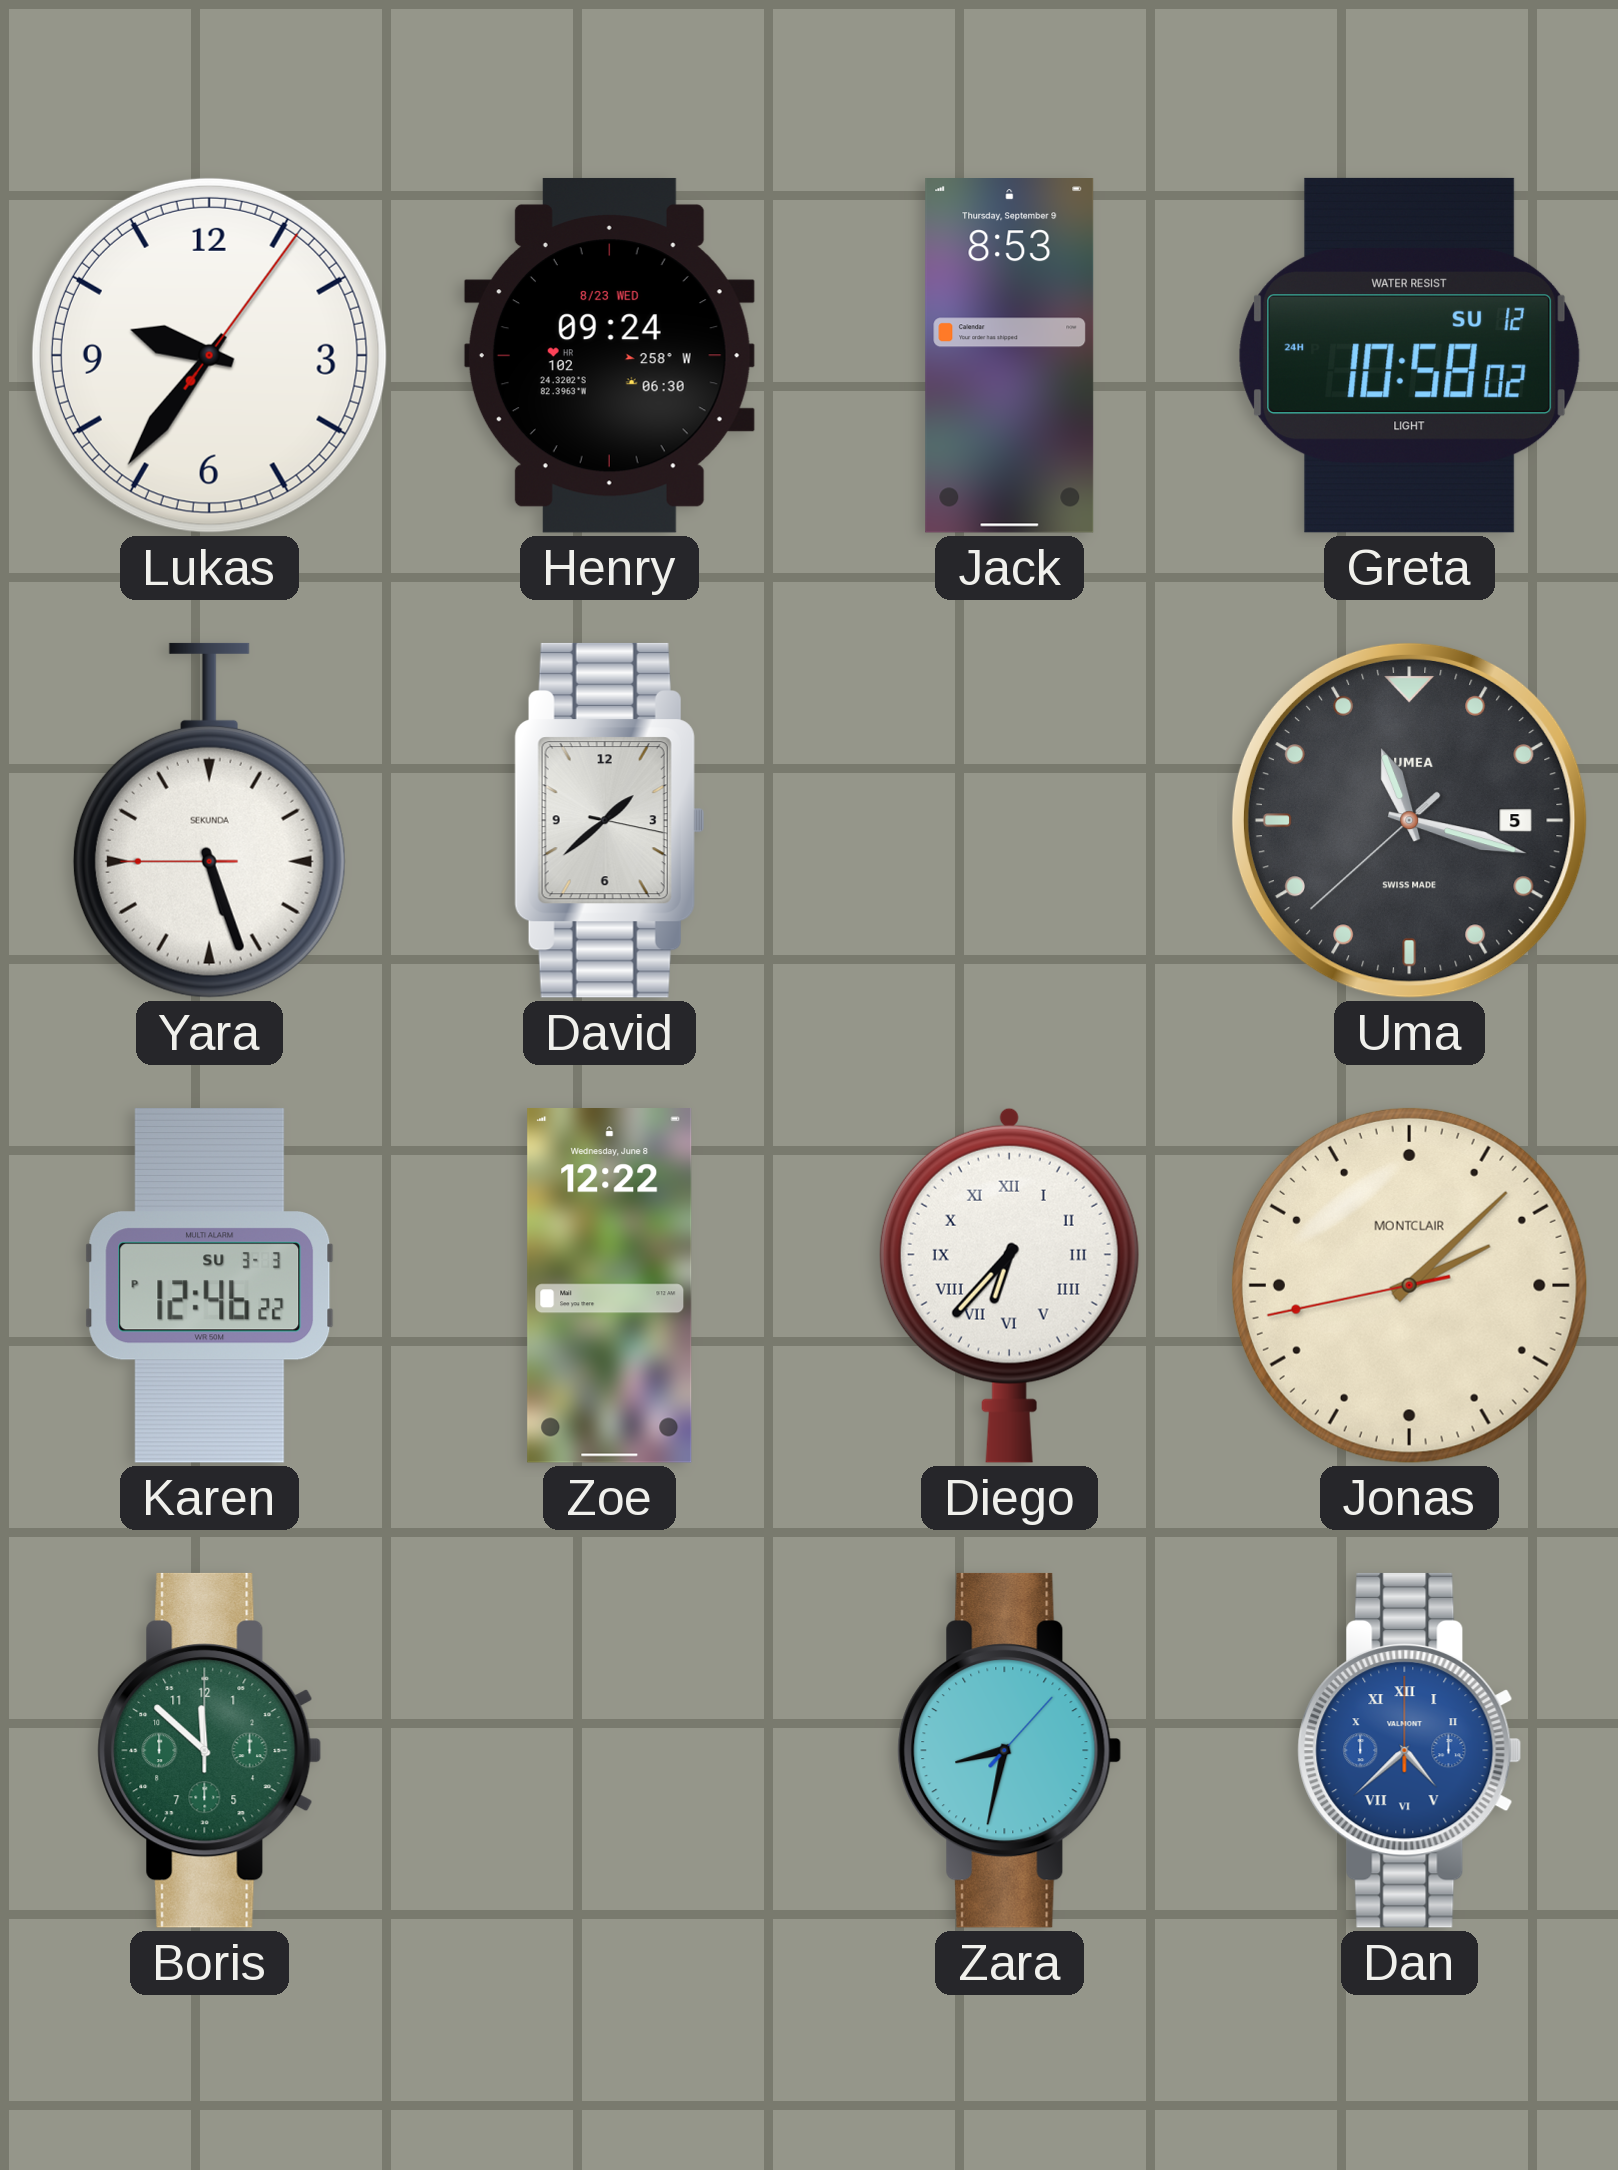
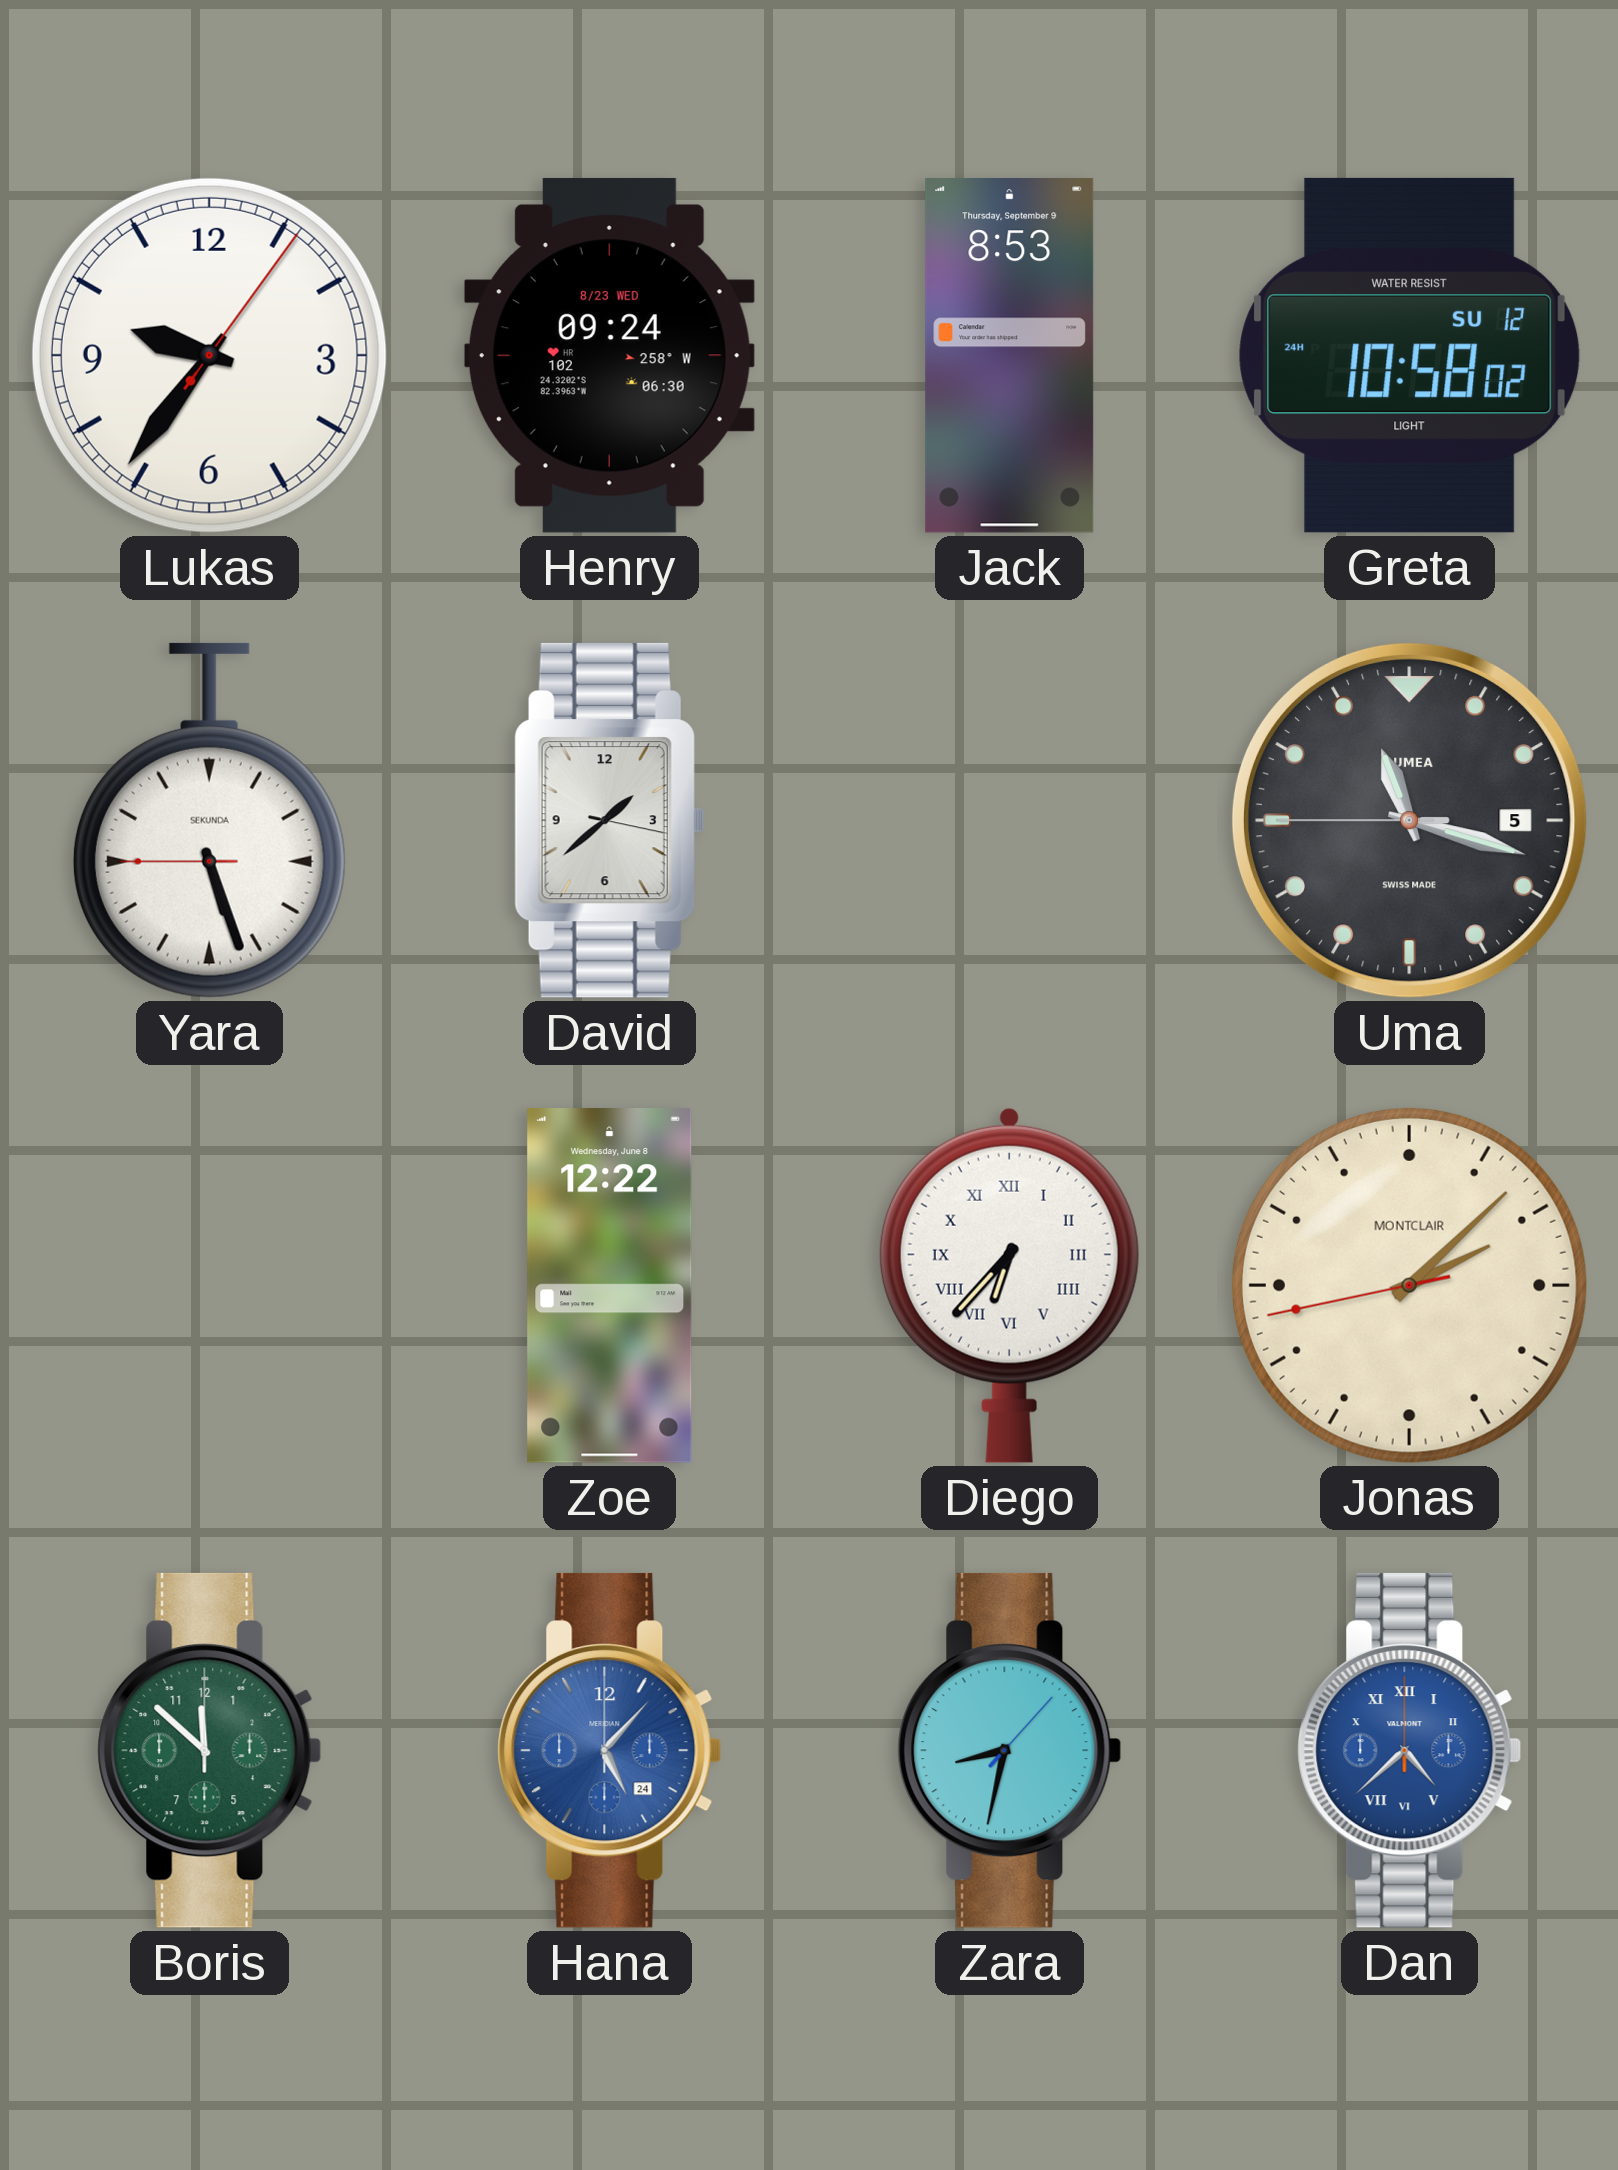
Uma: 11:17:38 -> 11:17:45 (1409, 820)
Karen: 12:46 -> none (210, 1285)
Hana: none -> 5:07 (610, 1750)
